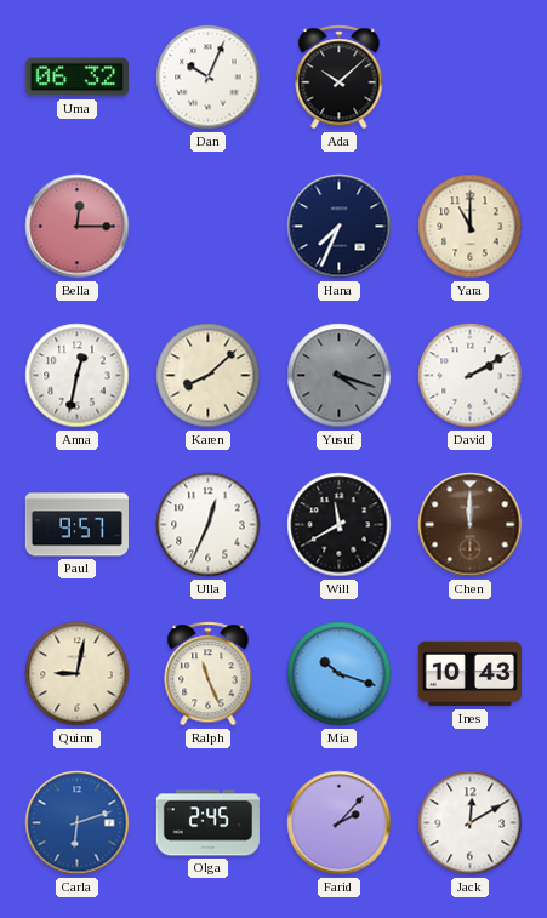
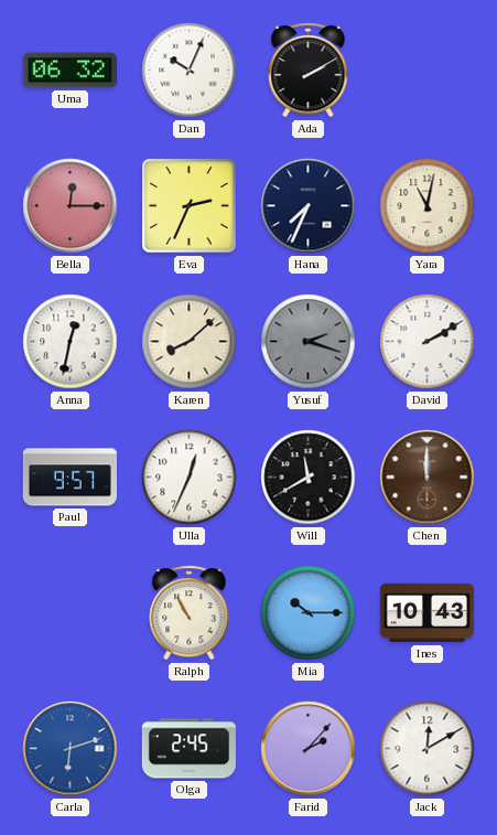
Ada: 10:08 -> 2:10 (309, 71)
Eva: none -> 2:34 (190, 206)
Yara: 11:00 -> 11:02 (428, 206)
Yusuf: 4:18 -> 2:18 (309, 342)
Quinn: 9:02 -> none (78, 674)
Ralph: 11:26 -> 10:55 (190, 613)
Mia: 10:18 -> 10:15 (309, 613)
